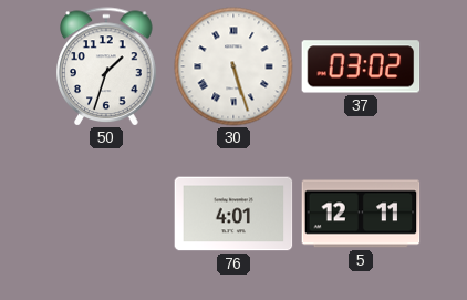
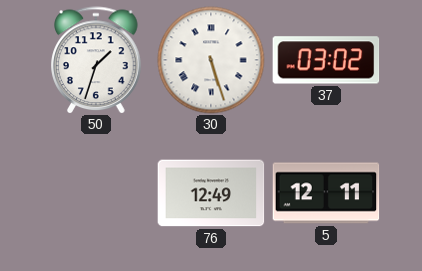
76: 4:01 -> 12:49 (211, 193)
